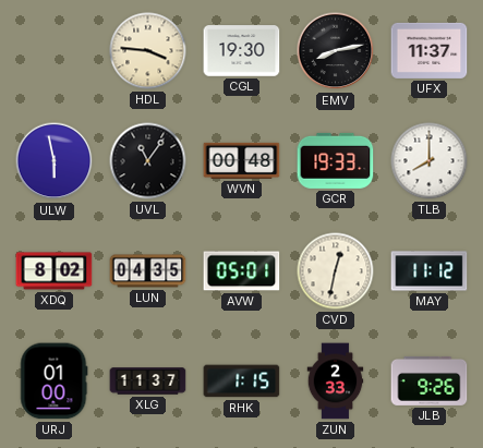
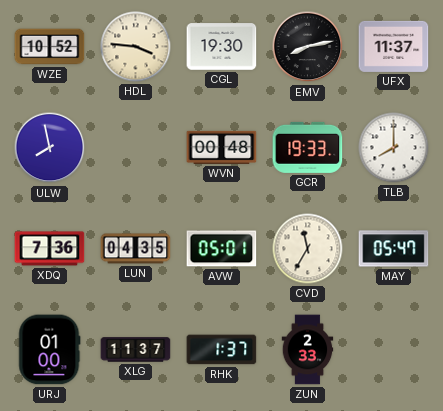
WZE: none -> 10:52 (50, 47)
ULW: 5:58 -> 7:58 (50, 148)
UVL: 11:06 -> none (148, 161)
XDQ: 8:02 -> 7:36 (50, 249)
CVD: 12:32 -> 11:35 (308, 249)
MAY: 11:12 -> 05:47 (394, 249)
RHK: 1:15 -> 1:37 (222, 350)
JLB: 9:26 -> none (430, 380)
